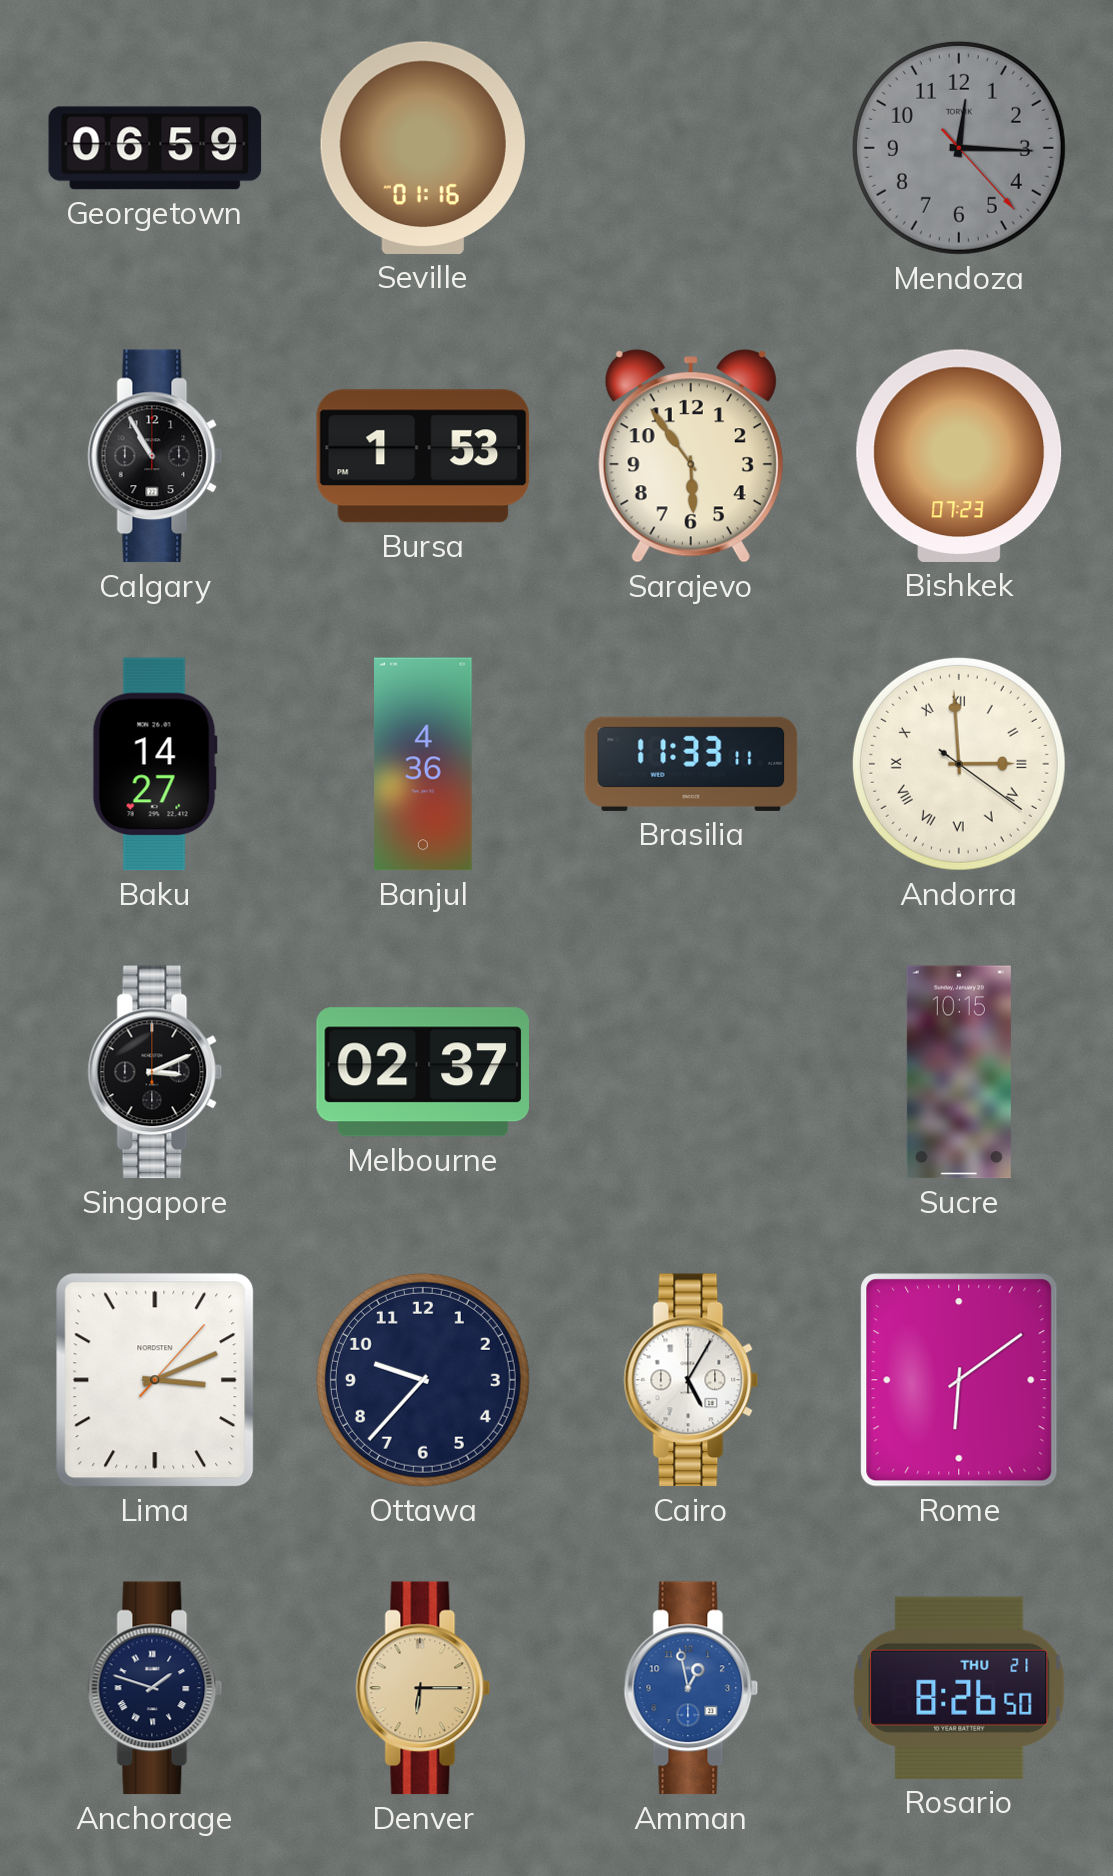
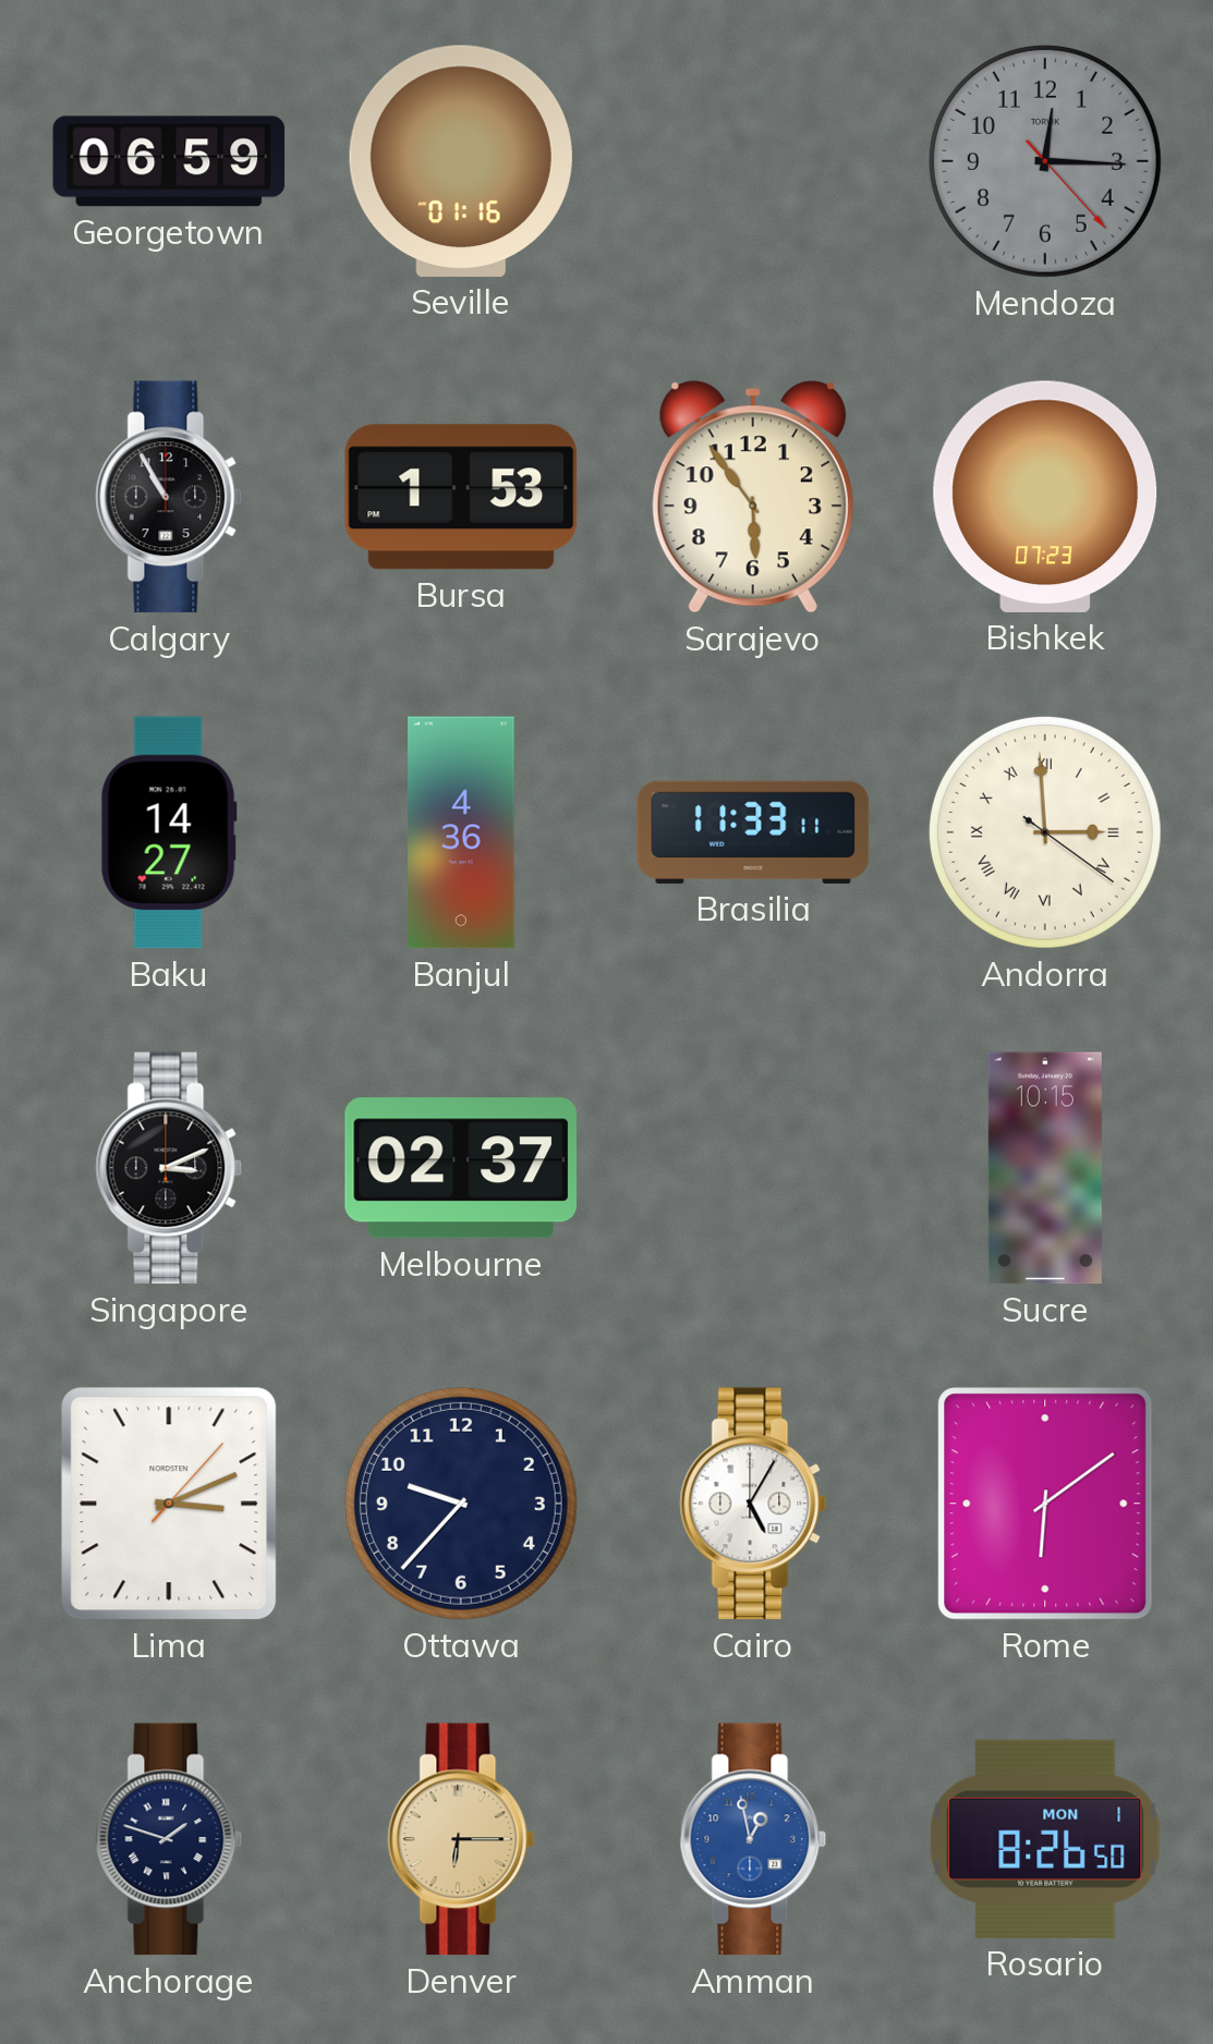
Rosario date: THU 21 -> MON 1 (1045, 1839)
